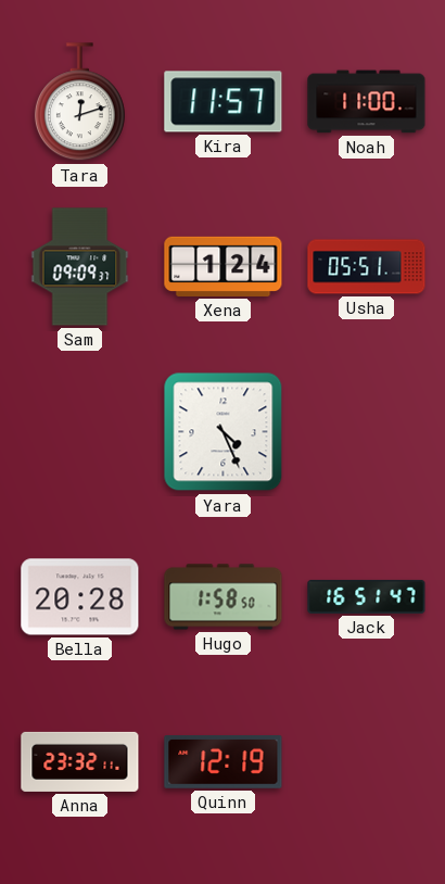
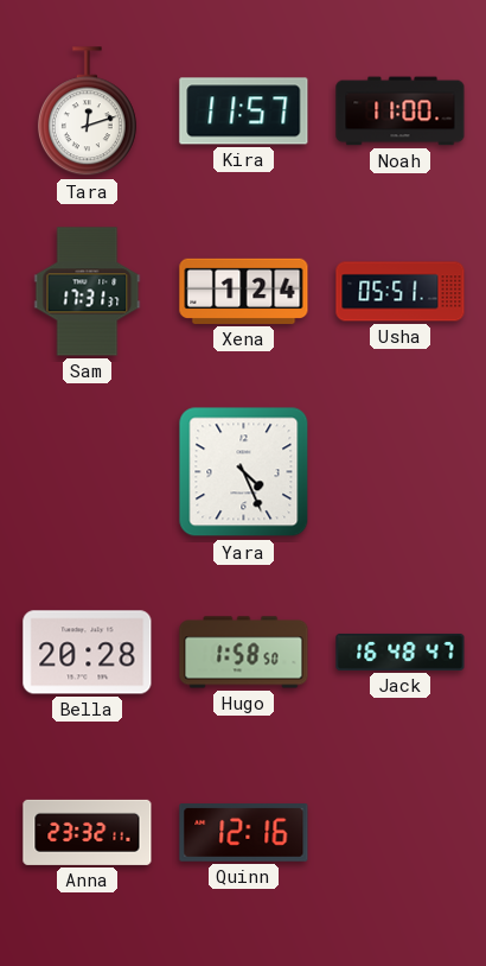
Sam: 09:09 -> 17:31 (88, 292)
Jack: 16:51 -> 16:48 (401, 652)
Quinn: 12:19 -> 12:16 (244, 833)
